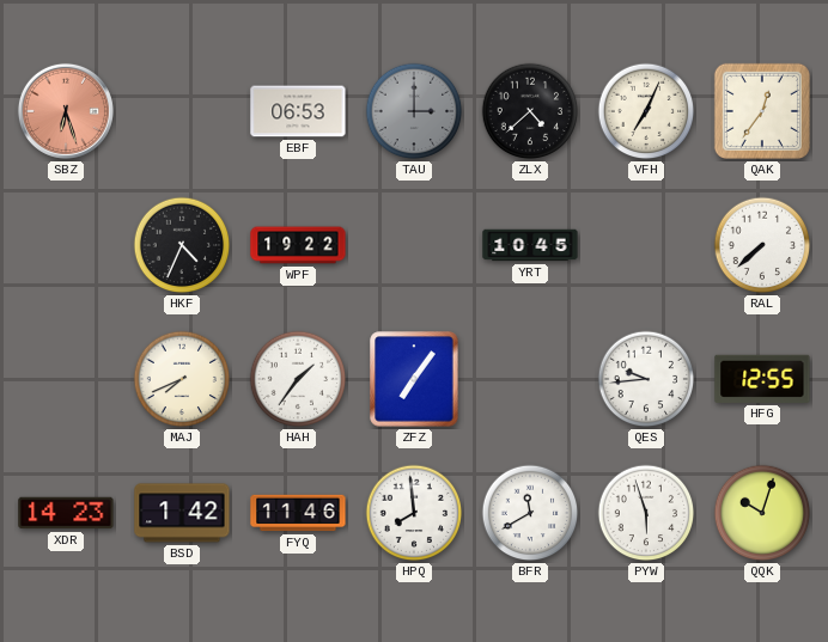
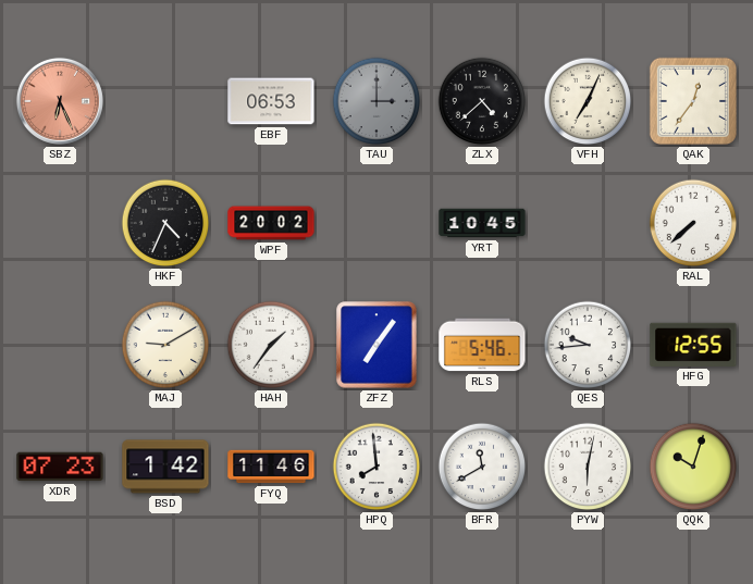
SBZ: 6:27 -> 6:26 (60, 101)
WPF: 19:22 -> 20:02 (271, 223)
MAJ: 7:41 -> 9:10 (165, 345)
RLS: none -> 5:46 (482, 345)
XDR: 14:23 -> 07:23 (60, 467)
PYW: 5:57 -> 6:02 (588, 467)
